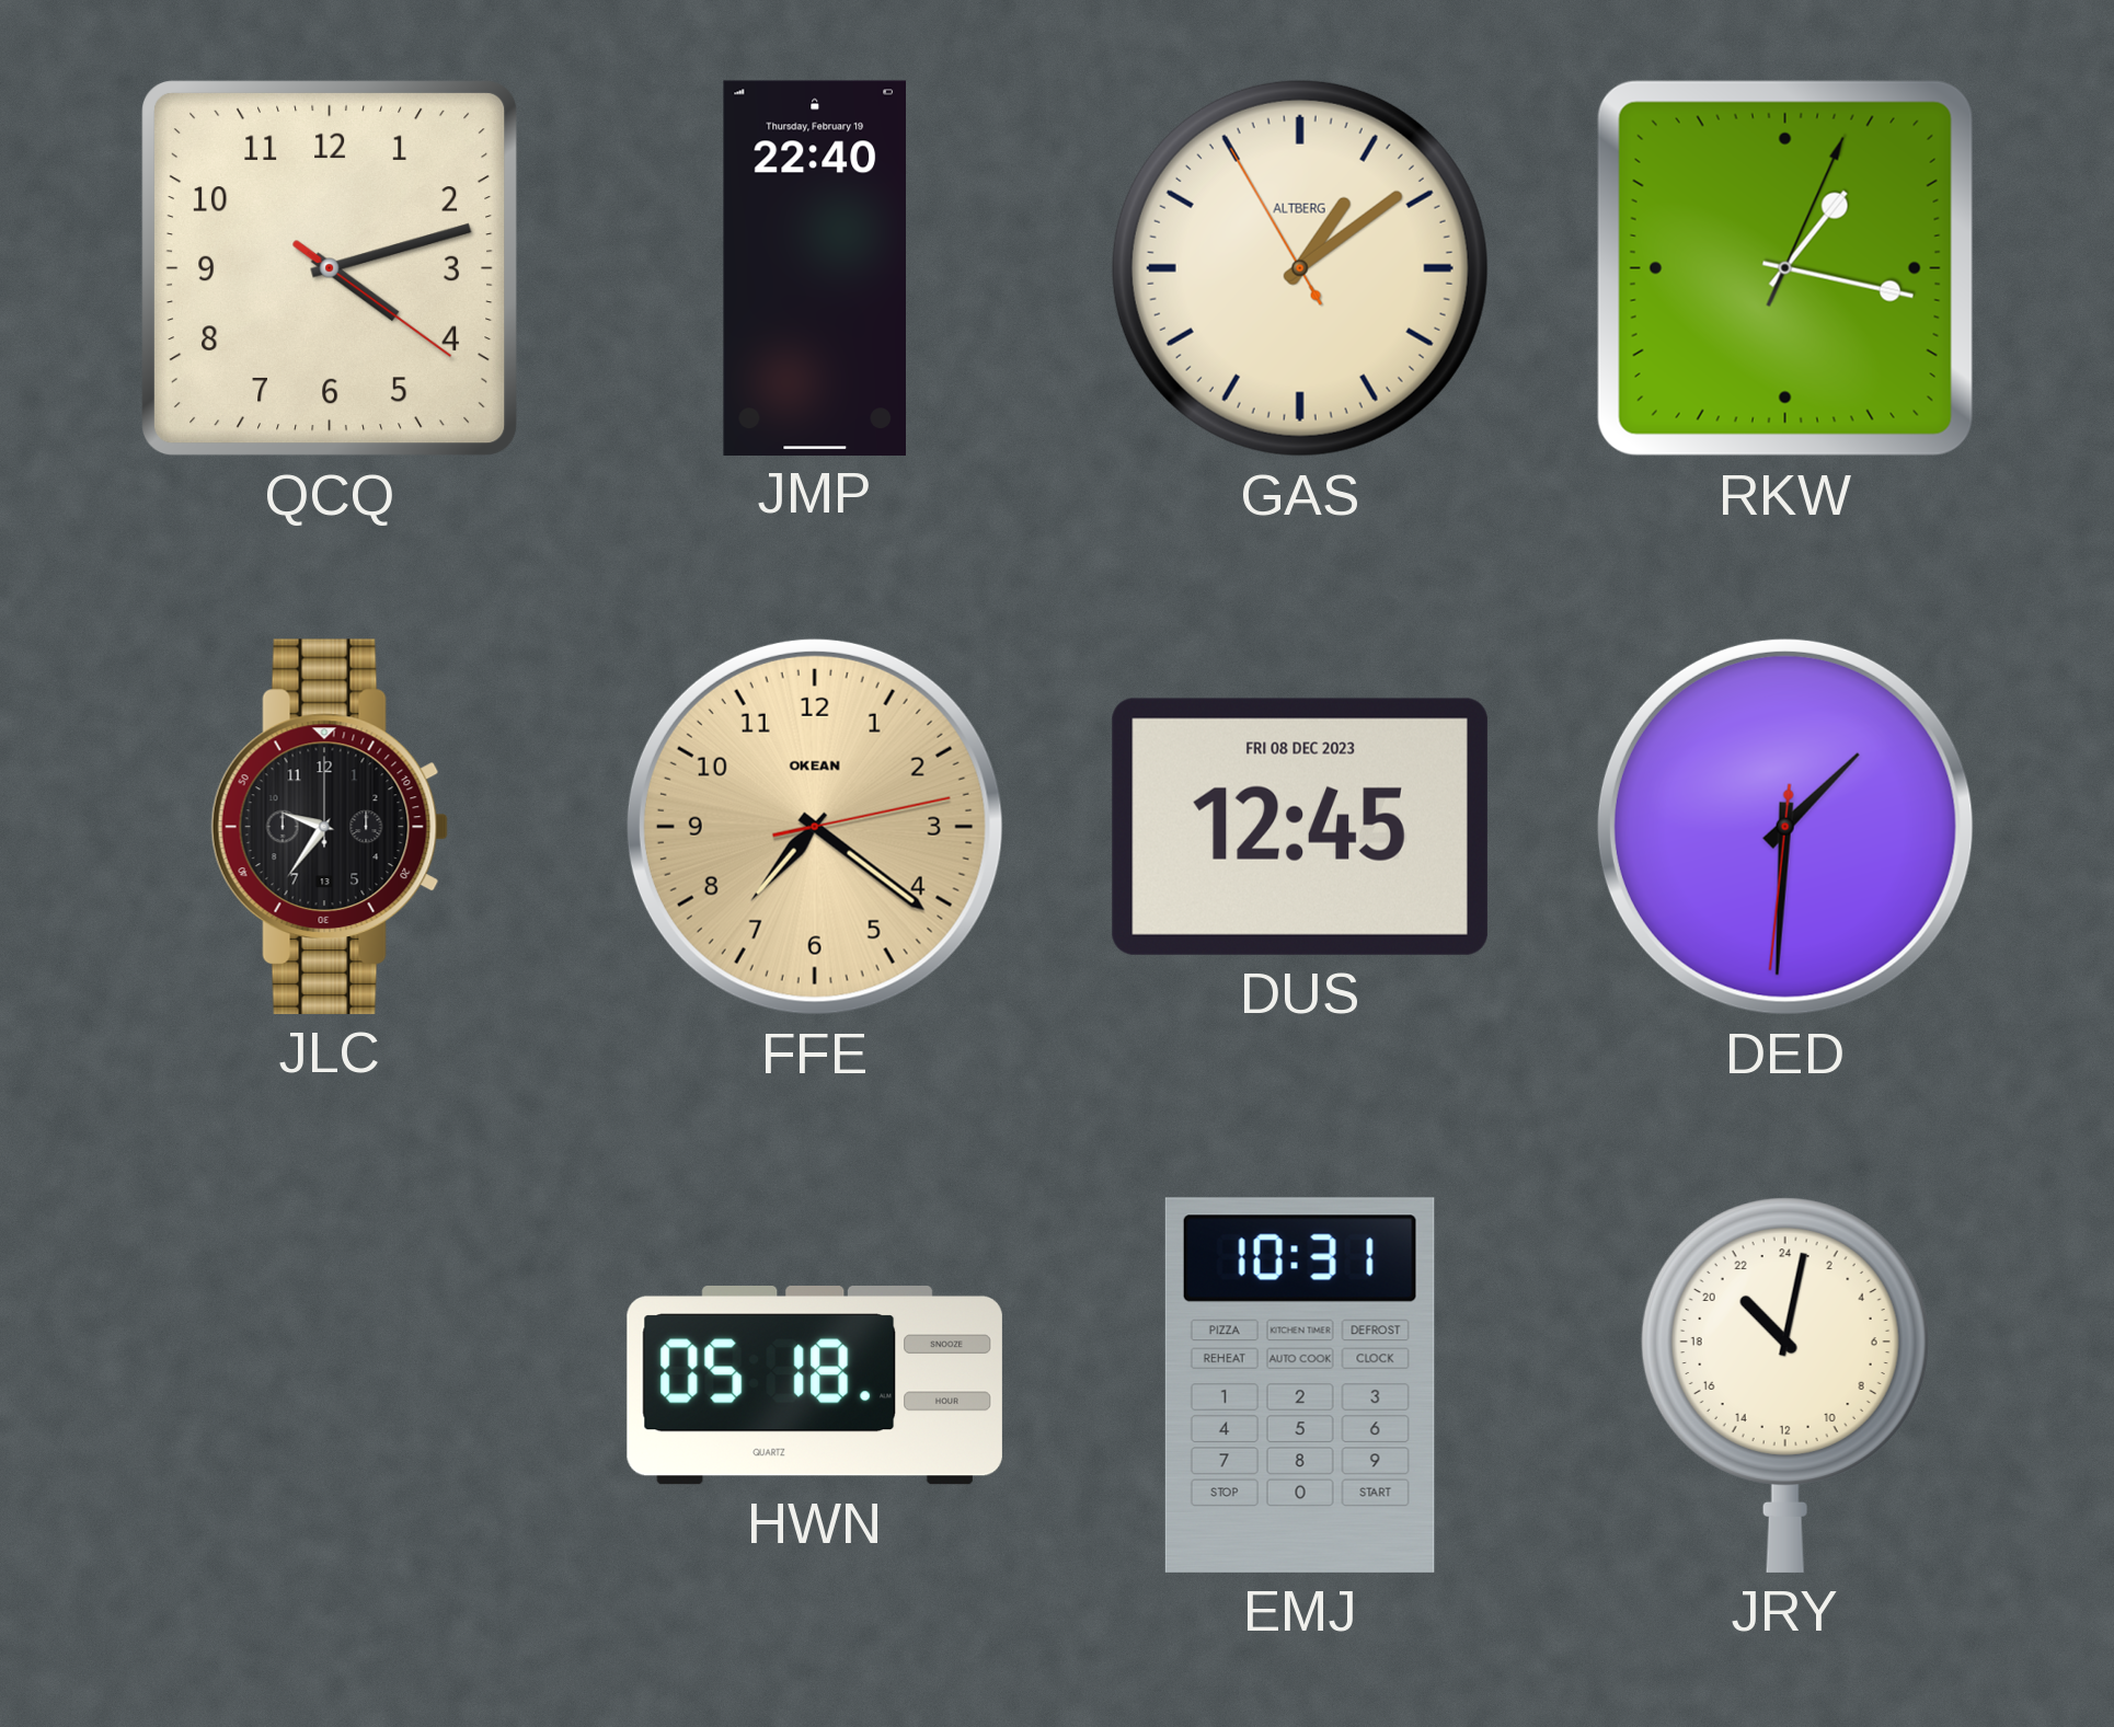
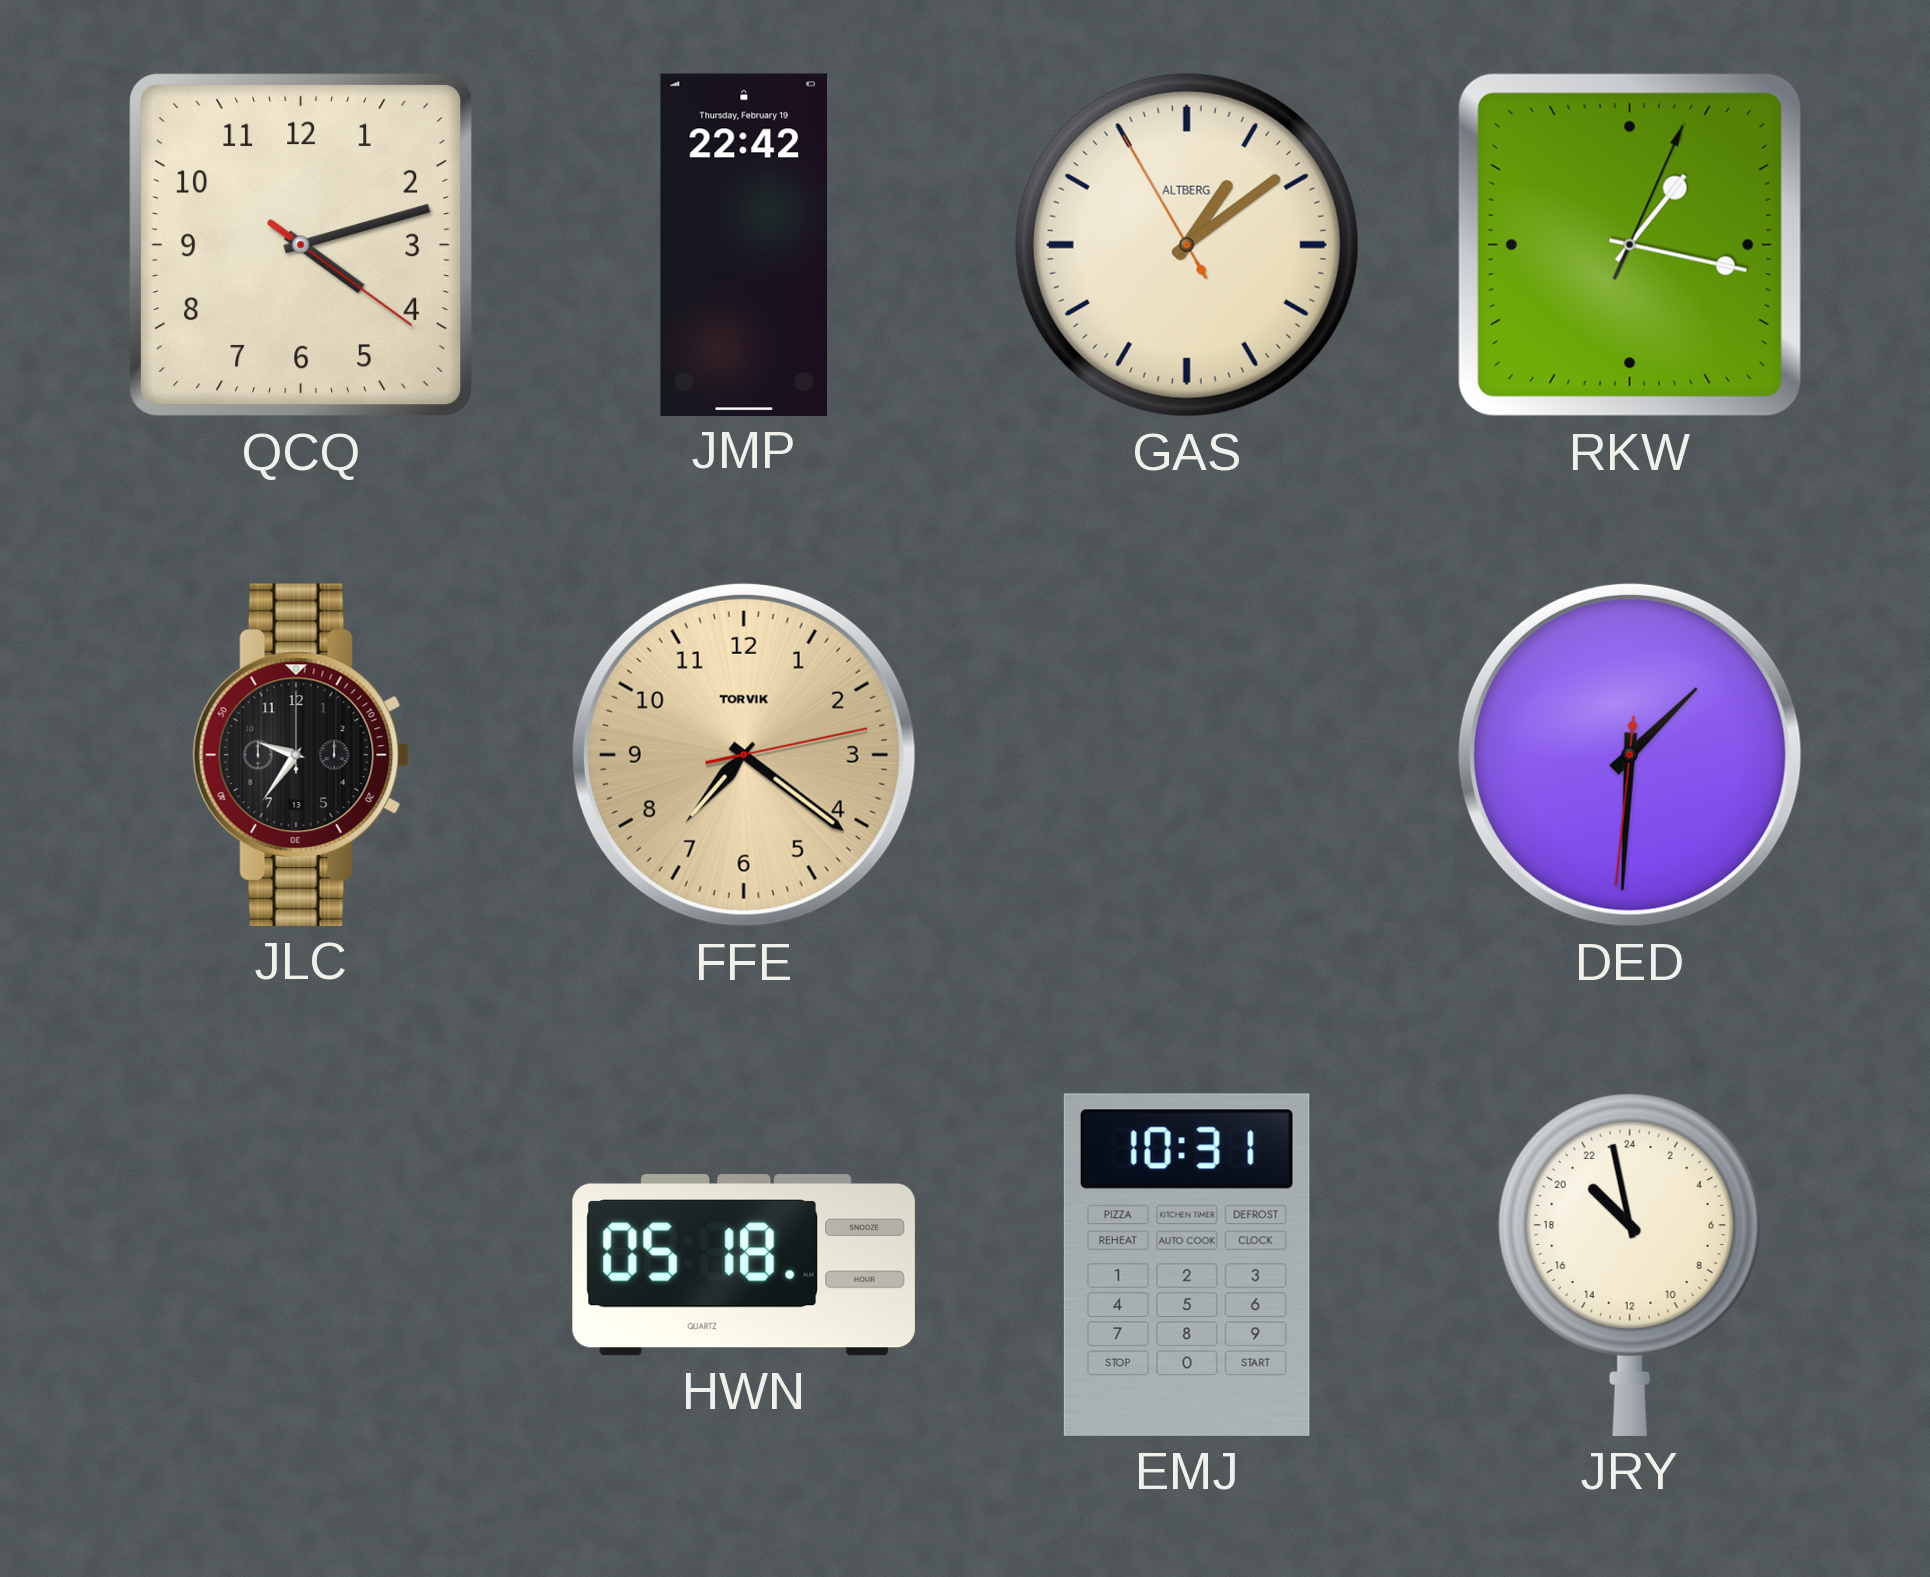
JMP: 22:40 -> 22:42 (743, 244)
FFE brand: OKEAN -> TORVIK (744, 755)
DUS: 12:45 -> none (1300, 827)
JRY: 21:02 -> 20:58 (1630, 1265)
